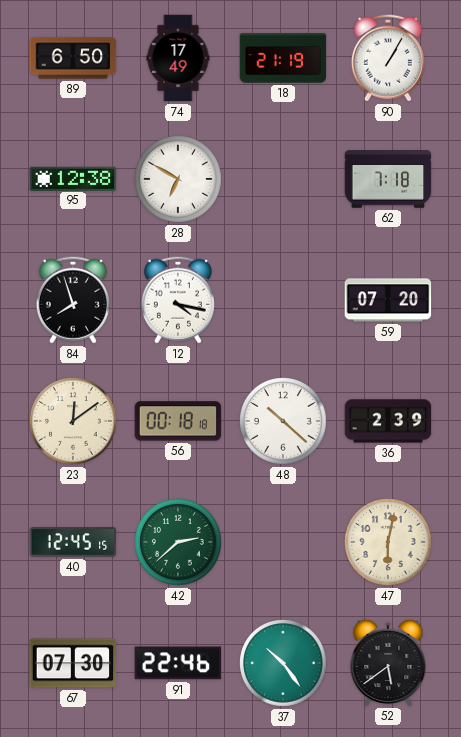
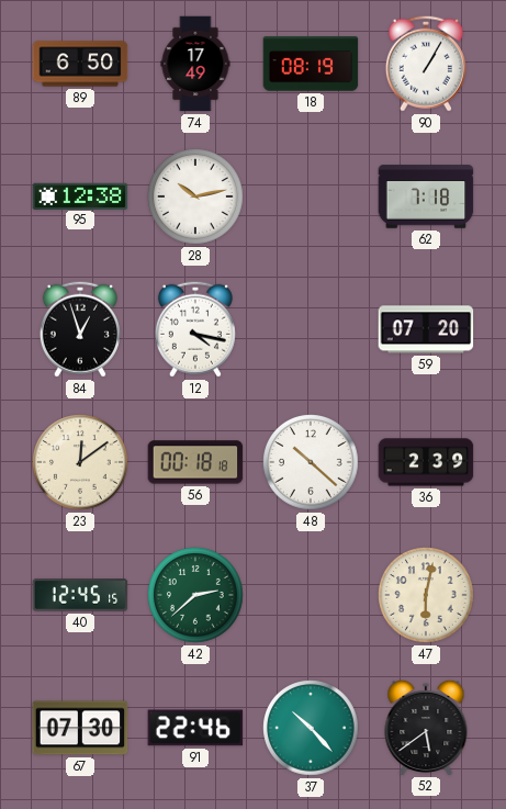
18: 21:19 -> 08:19 (311, 64)
28: 6:50 -> 10:13 (195, 196)
84: 7:57 -> 12:57 (80, 329)
37: 10:24 -> 10:23 (311, 728)
